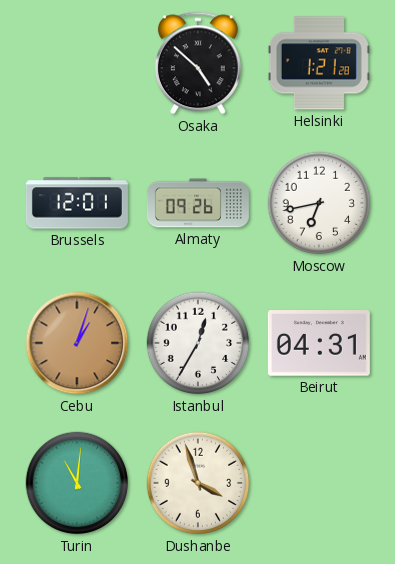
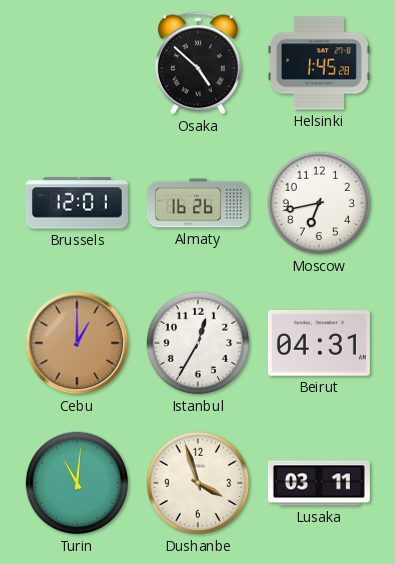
Helsinki: 1:21 -> 1:45 (319, 63)
Almaty: 09:26 -> 16:26 (198, 203)
Cebu: 1:03 -> 1:00 (77, 343)
Lusaka: none -> 03:11 (319, 483)
